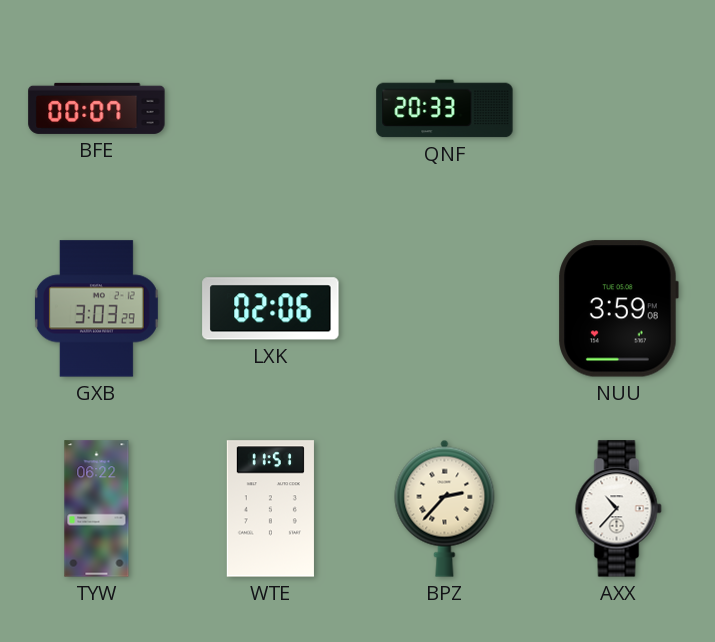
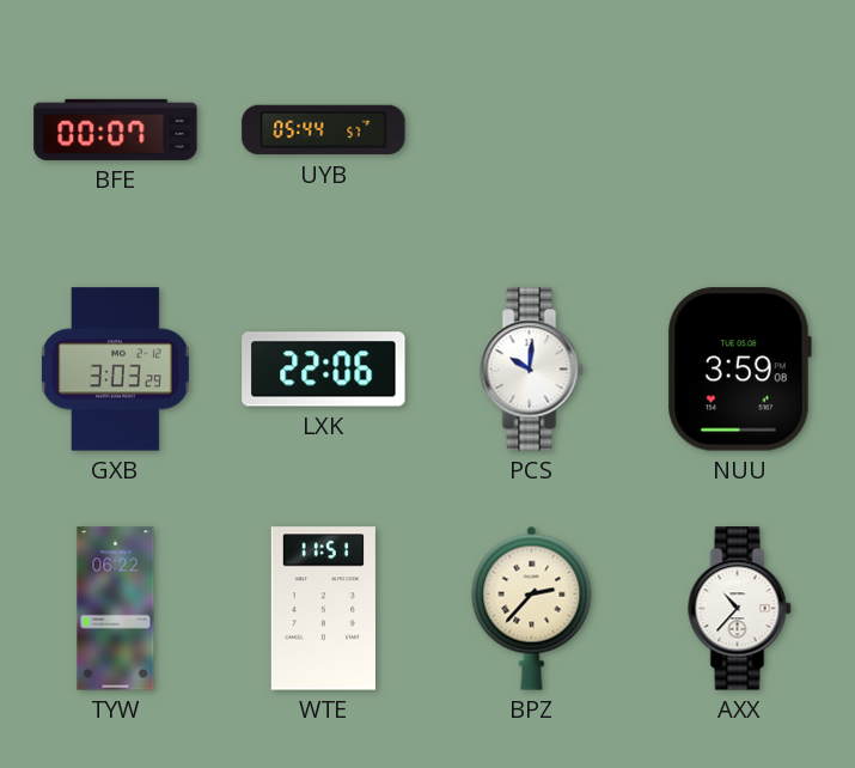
UYB: none -> 05:44 (324, 130)
QNF: 20:33 -> none (445, 109)
LXK: 02:06 -> 22:06 (324, 370)
PCS: none -> 10:01 (532, 370)
